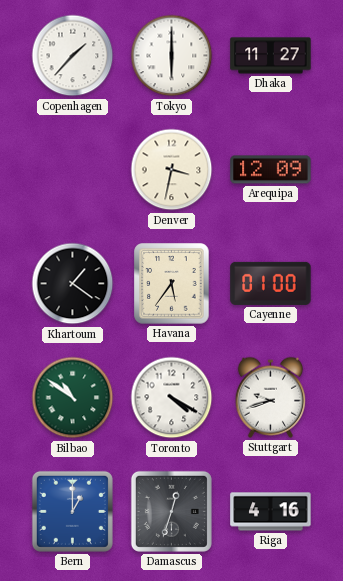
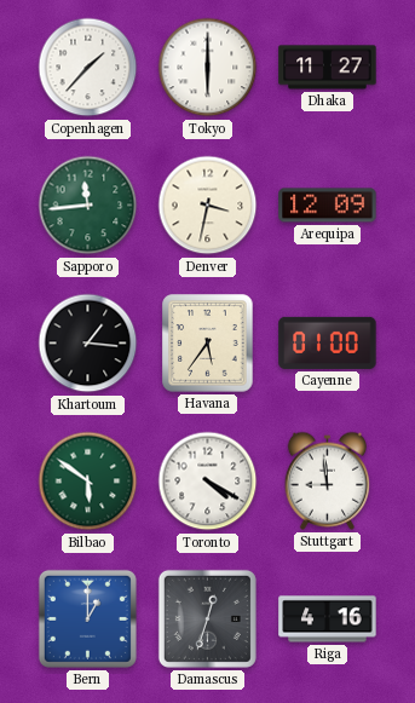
Sapporo: none -> 11:44 (88, 206)
Khartoum: 1:21 -> 1:16 (88, 344)
Bilbao: 10:51 -> 5:51 (88, 482)
Stuttgart: 9:42 -> 8:59 (328, 480)
